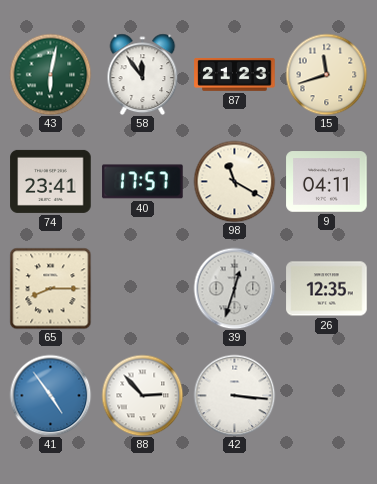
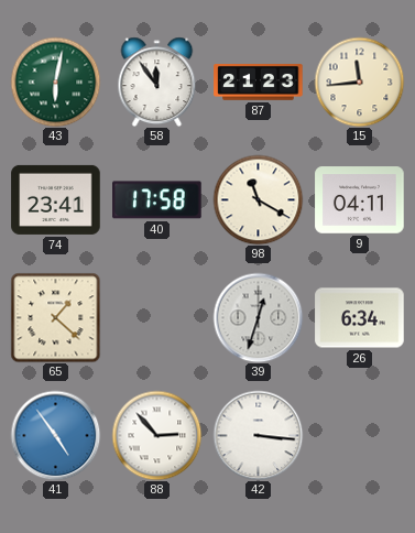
15: 11:42 -> 11:44 (359, 81)
40: 17:57 -> 17:58 (157, 200)
65: 8:15 -> 1:22 (55, 317)
26: 12:35 -> 6:34 (360, 318)
